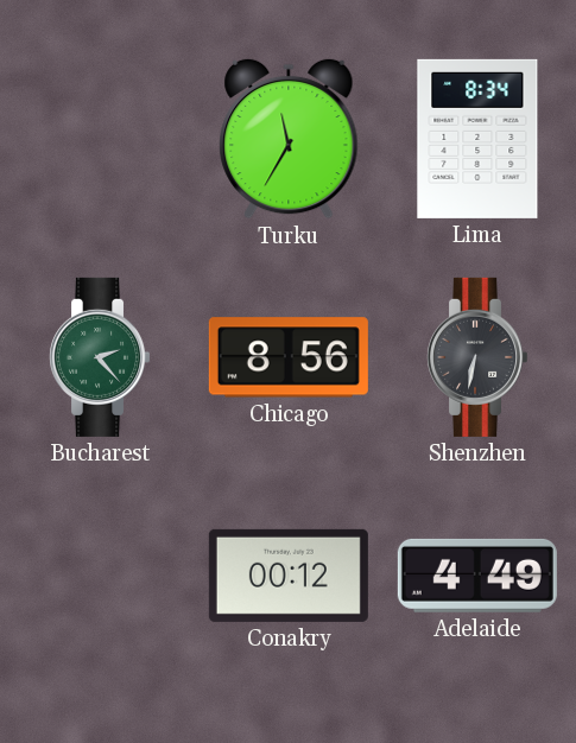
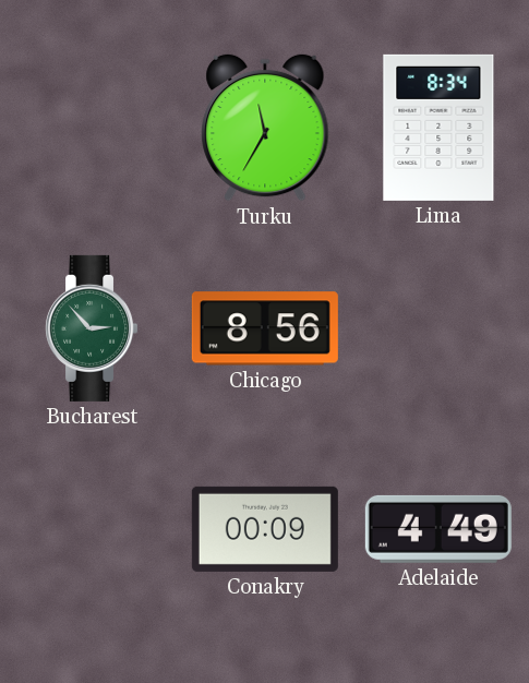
Bucharest: 2:23 -> 2:53 (92, 328)
Shenzhen: 6:32 -> none (477, 357)
Conakry: 00:12 -> 00:09 (265, 529)
